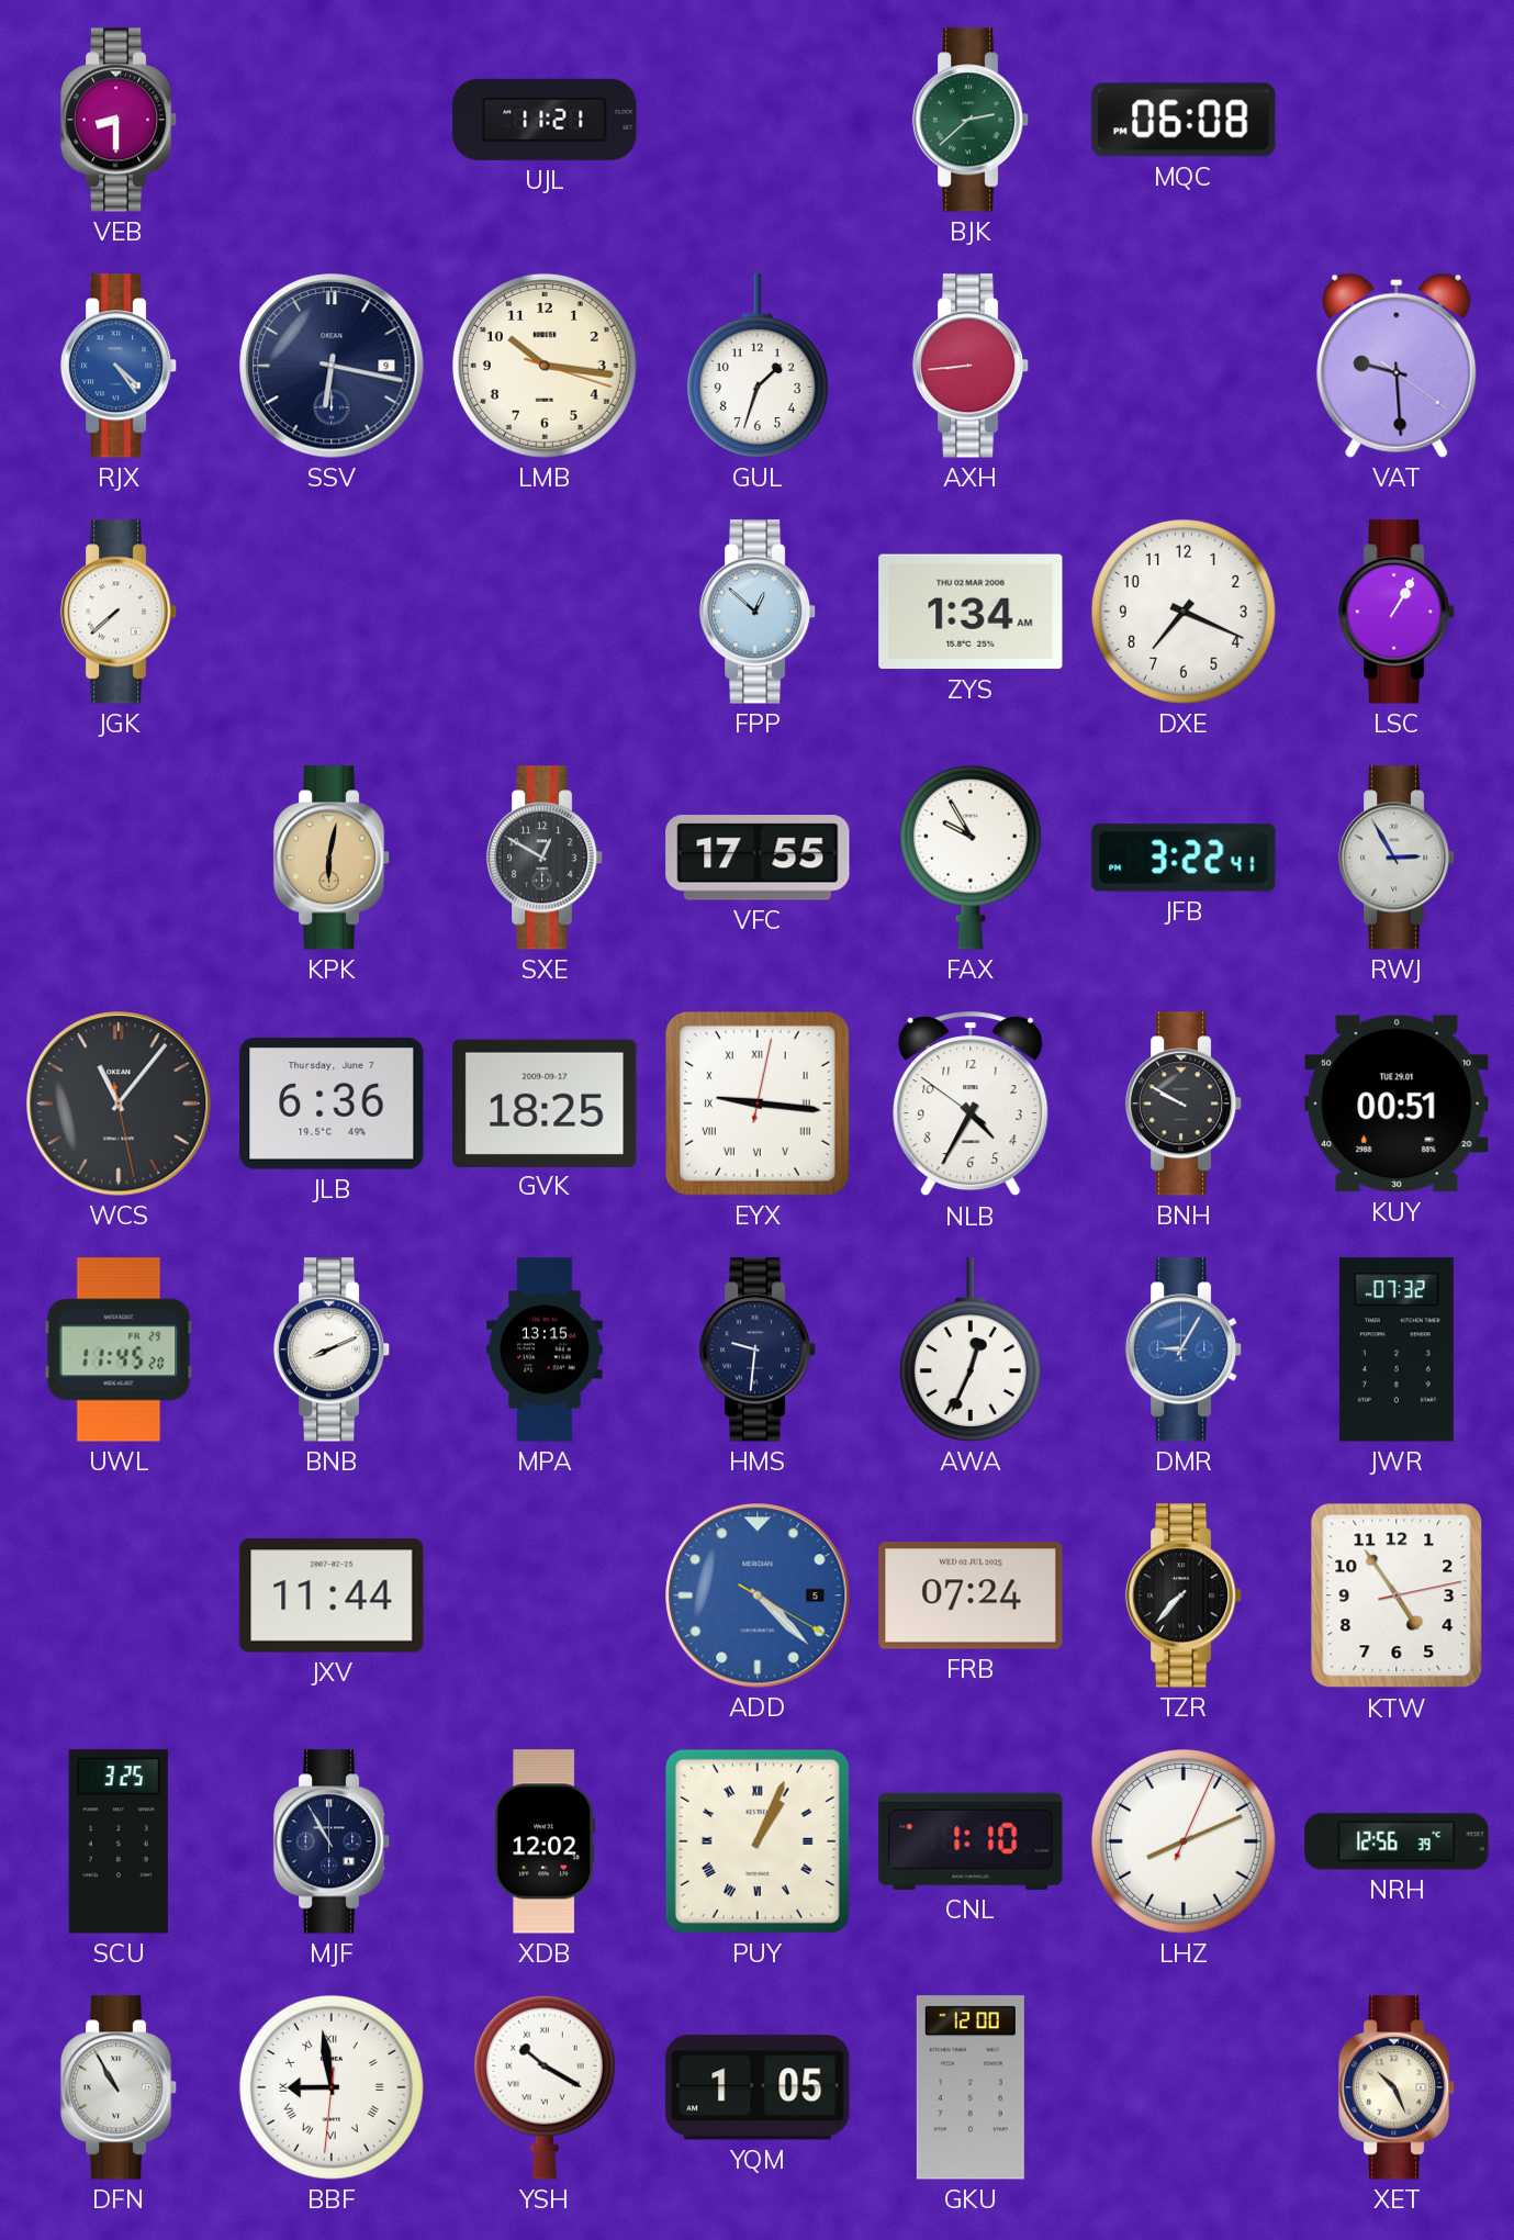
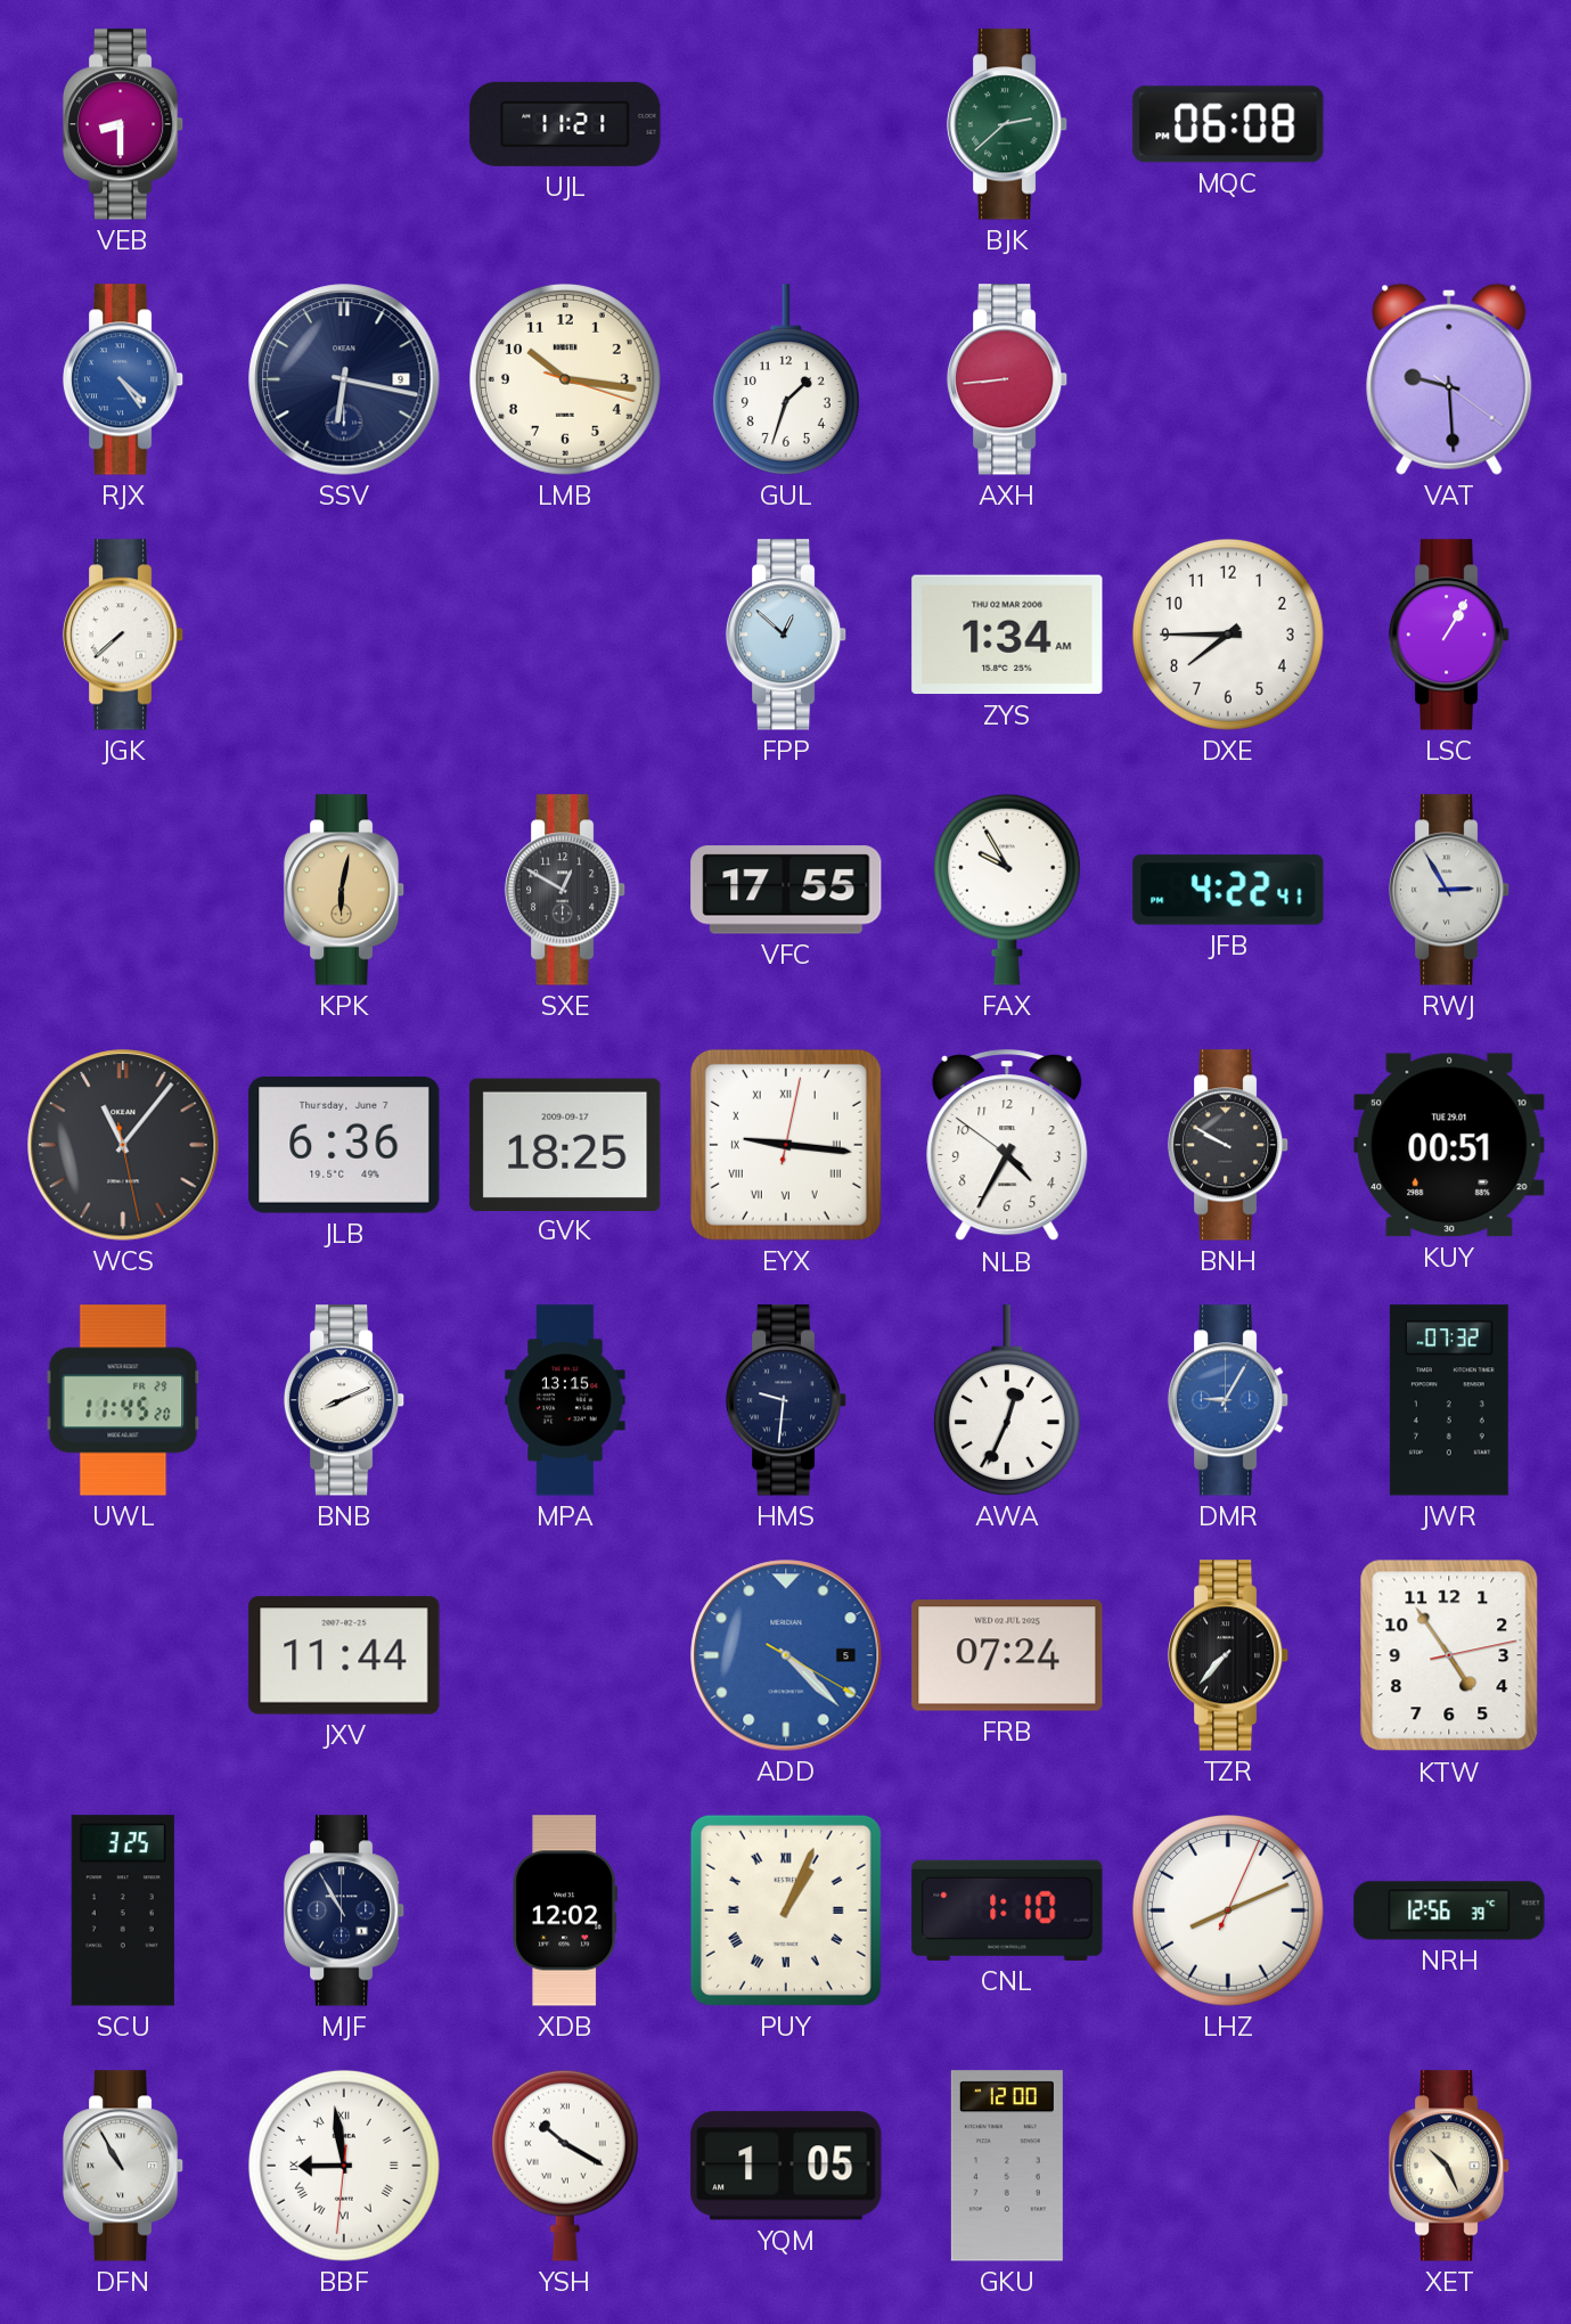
DXE: 7:19 -> 7:45 (1228, 635)
JFB: 3:22 -> 4:22 (1228, 890)
